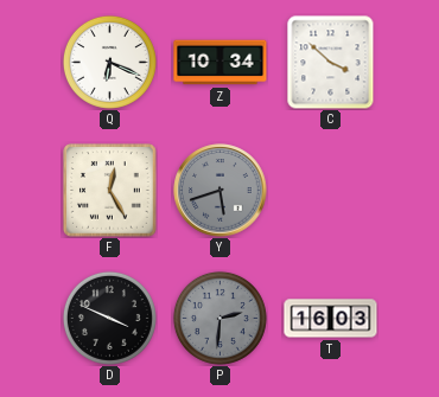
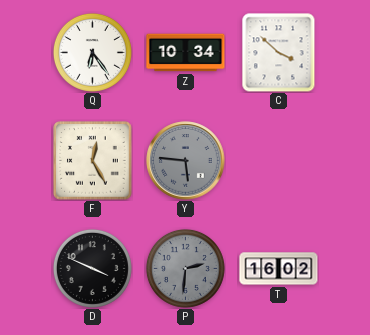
Q: 6:19 -> 6:24 (92, 52)
Y: 5:42 -> 5:46 (186, 161)
T: 16:03 -> 16:02 (279, 269)
